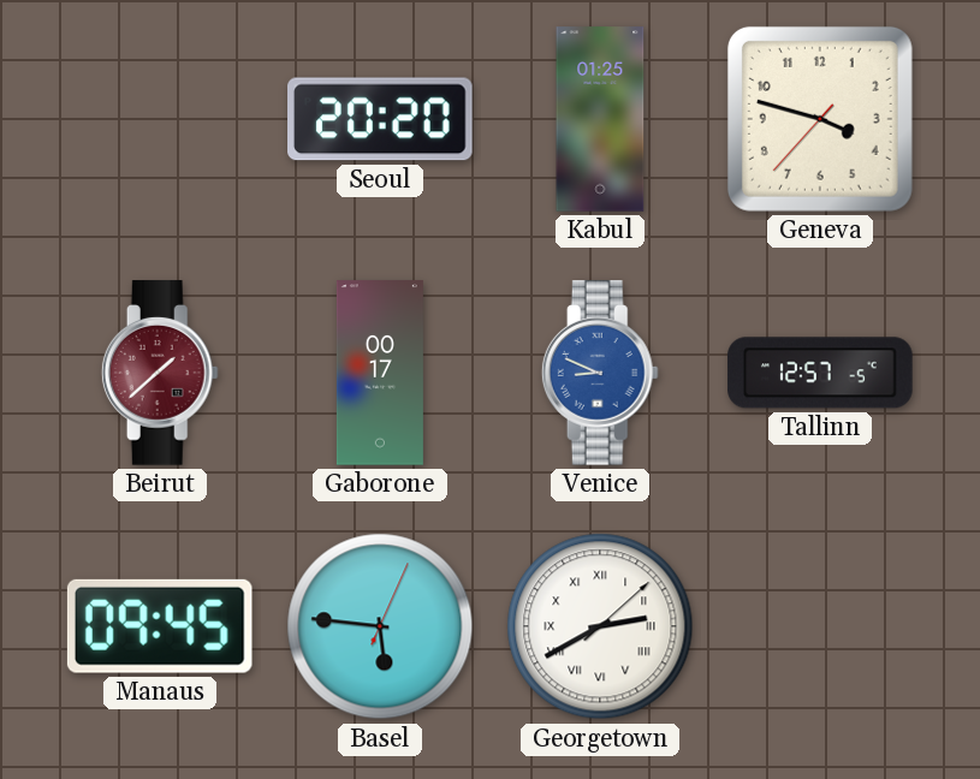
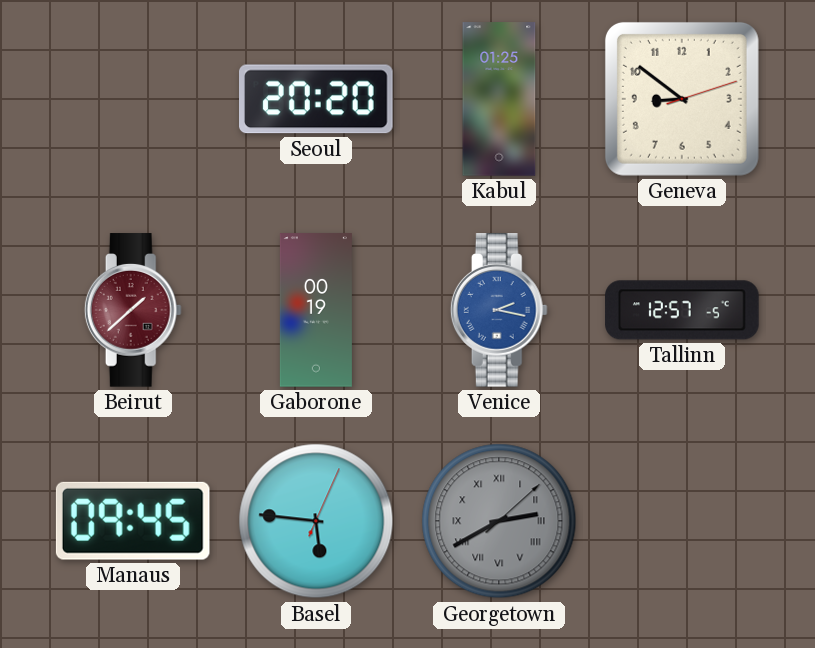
Geneva: 3:47 -> 8:51 (682, 99)
Gaborone: 00:17 -> 00:19 (316, 310)
Venice: 8:49 -> 2:17 (499, 310)
Georgetown dial: white -> grey (499, 521)
